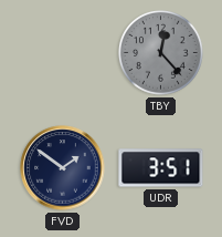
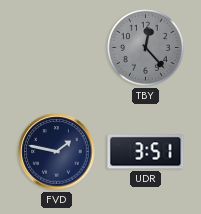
FVD: 1:51 -> 1:47 (57, 152)
